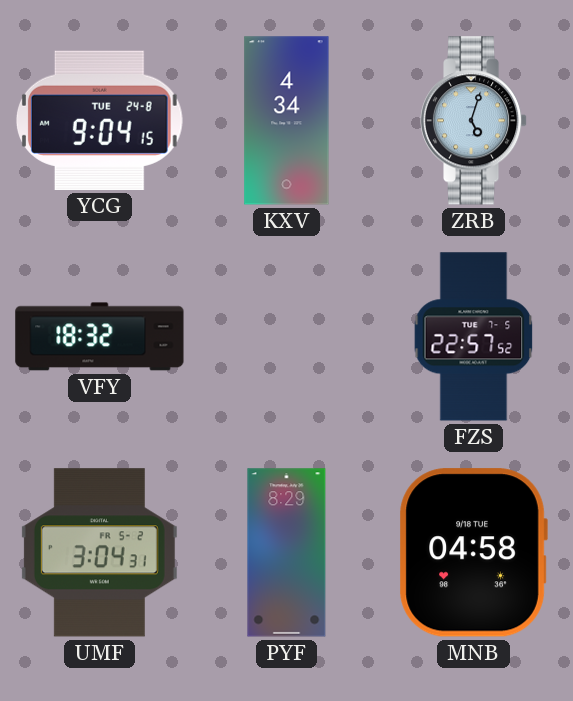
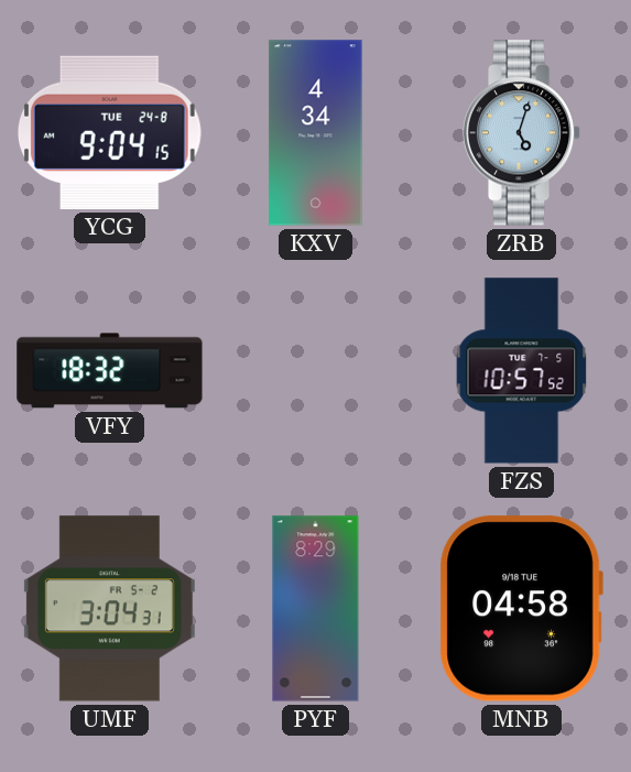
FZS: 22:57 -> 10:57 (522, 371)
